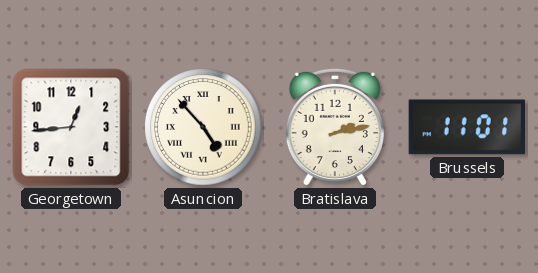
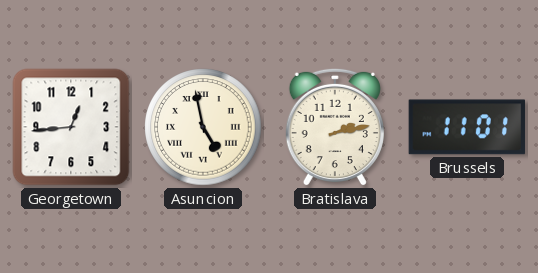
Asuncion: 4:53 -> 4:58 (203, 127)
